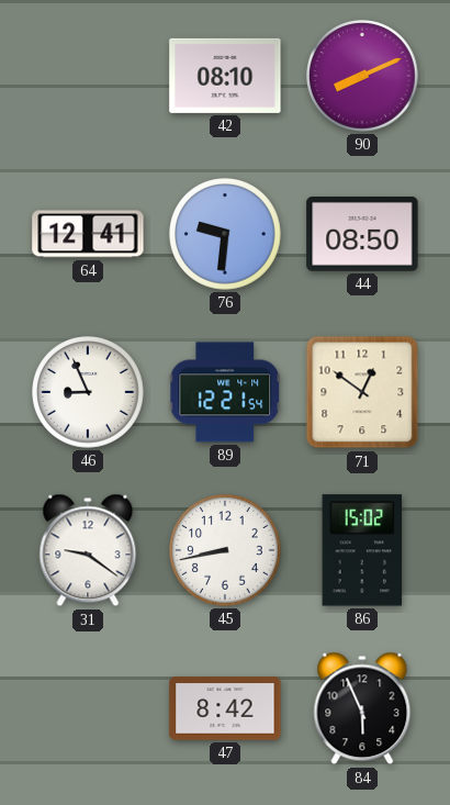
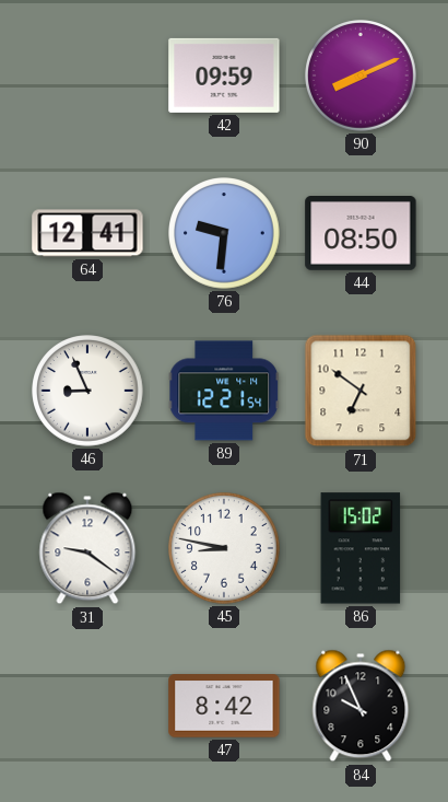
42: 08:10 -> 09:59 (224, 75)
71: 12:51 -> 6:51 (361, 391)
45: 8:43 -> 8:47 (224, 548)
84: 5:56 -> 9:56 (361, 706)
